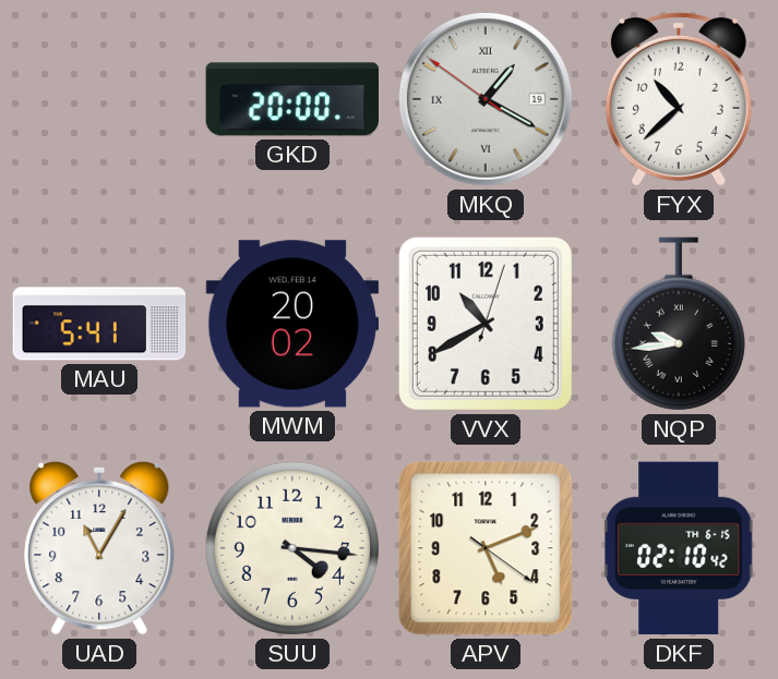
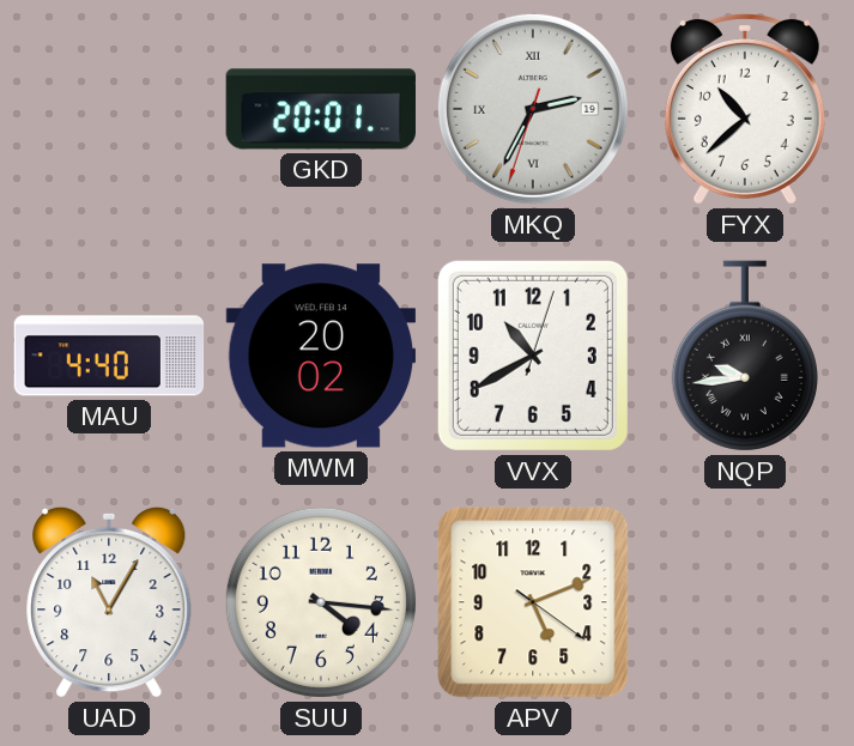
GKD: 20:00 -> 20:01 (320, 109)
MKQ: 1:19 -> 2:34 (533, 109)
MAU: 5:41 -> 4:40 (109, 356)
DKF: 02:10 -> none (679, 548)
